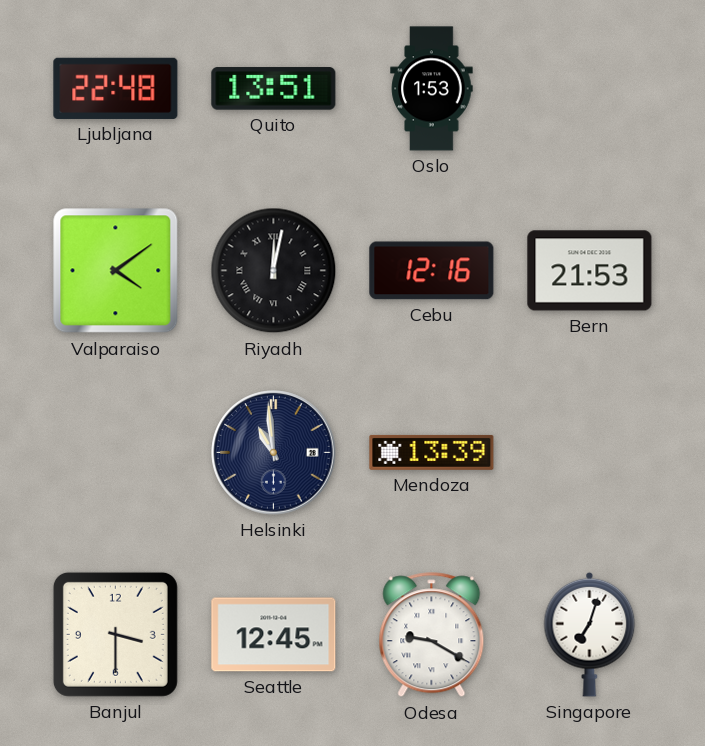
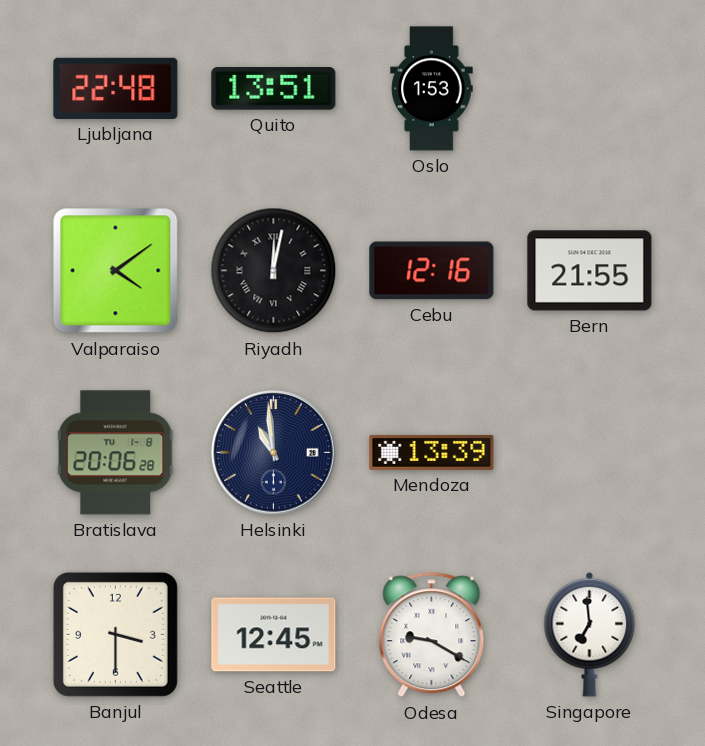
Bern: 21:53 -> 21:55 (590, 271)
Bratislava: none -> 20:06 (115, 453)
Singapore: 7:03 -> 6:59 (590, 634)
